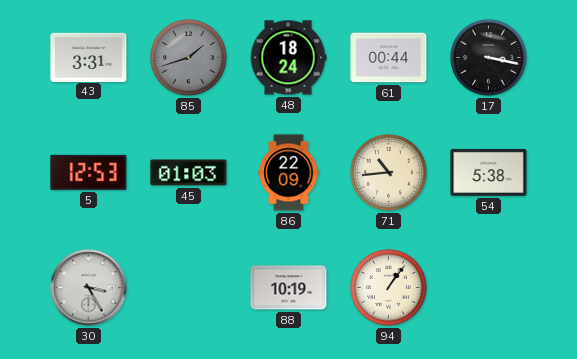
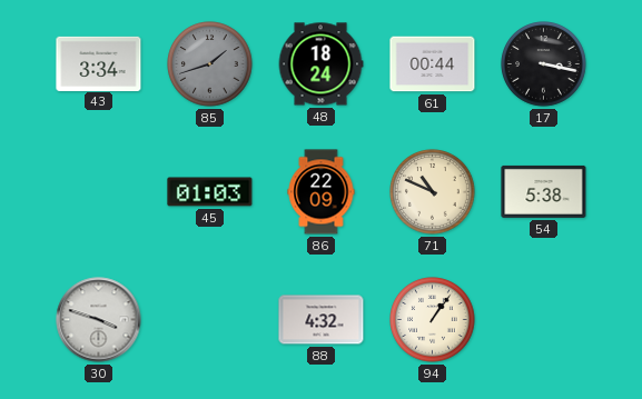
43: 3:31 -> 3:34 (99, 63)
5: 12:53 -> none (89, 172)
71: 10:44 -> 10:49 (433, 192)
30: 3:25 -> 3:48 (99, 320)
88: 10:19 -> 4:32 (322, 320)
